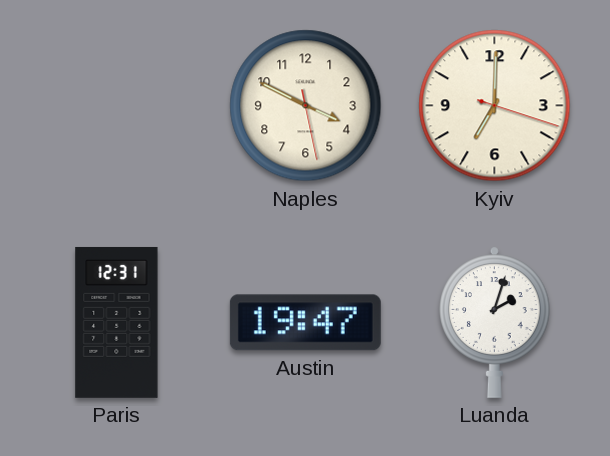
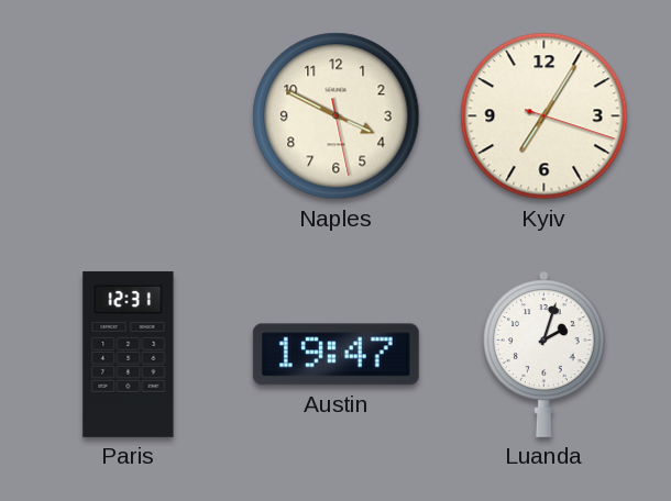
Kyiv: 7:00 -> 7:05 (544, 116)
